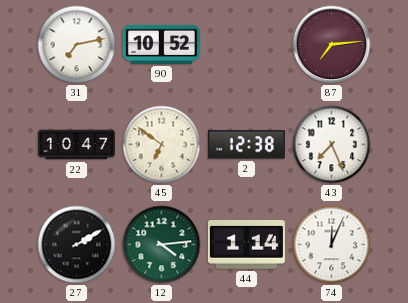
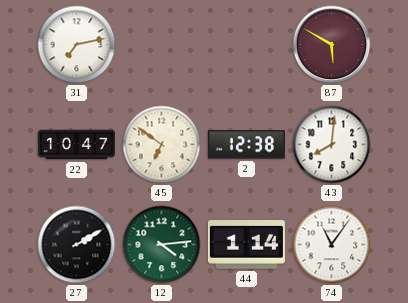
90: 10:52 -> none (161, 44)
87: 7:14 -> 5:50 (332, 45)
43: 7:26 -> 8:01 (332, 145)
74: 12:04 -> 11:06 (332, 245)
